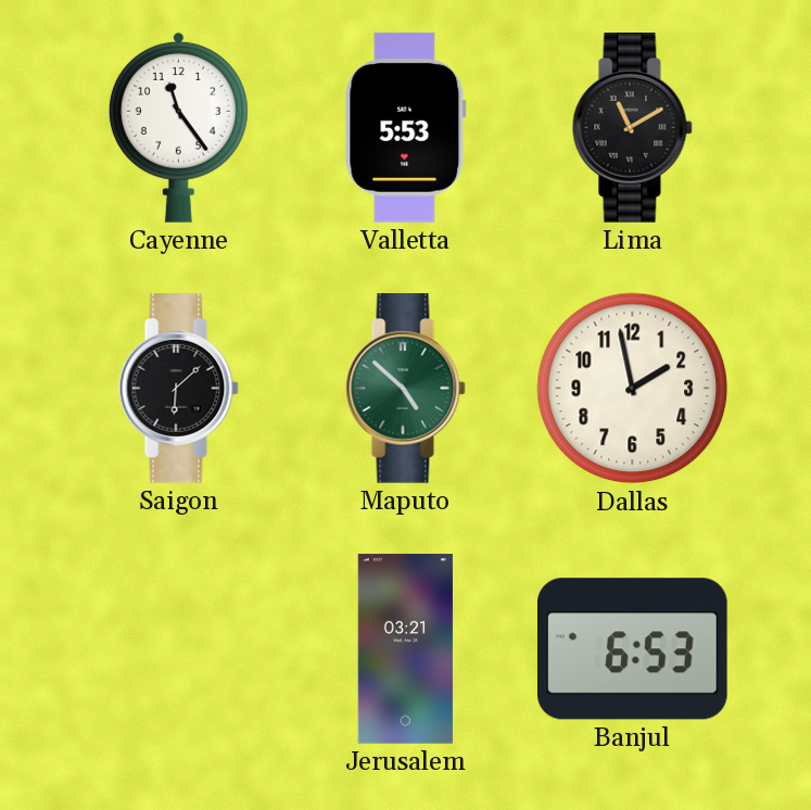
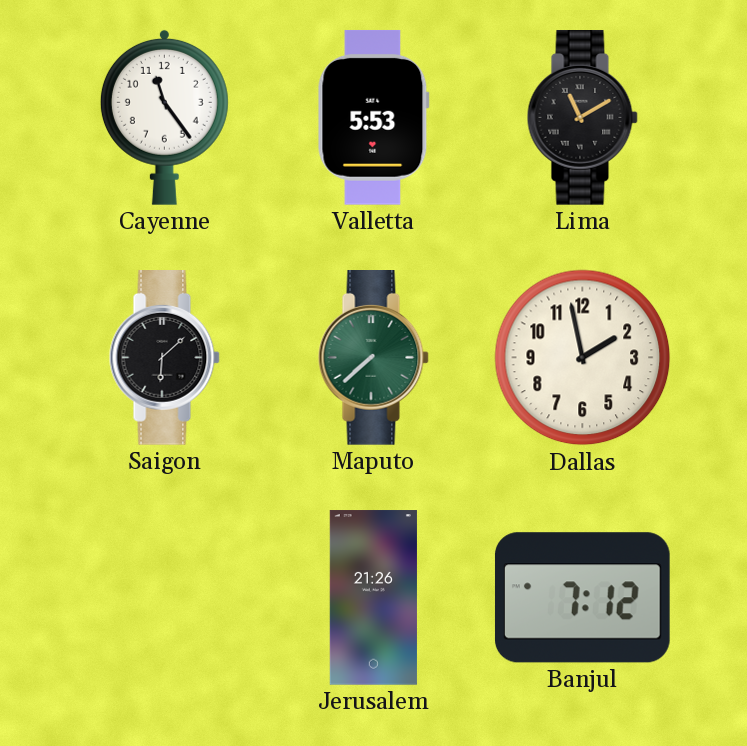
Maputo: 4:52 -> 7:38 (373, 358)
Jerusalem: 03:21 -> 21:26 (373, 598)
Banjul: 6:53 -> 7:12 (582, 598)
